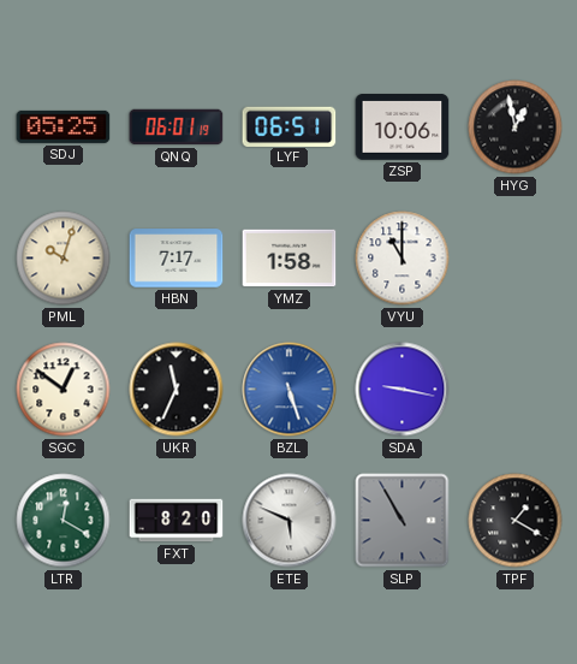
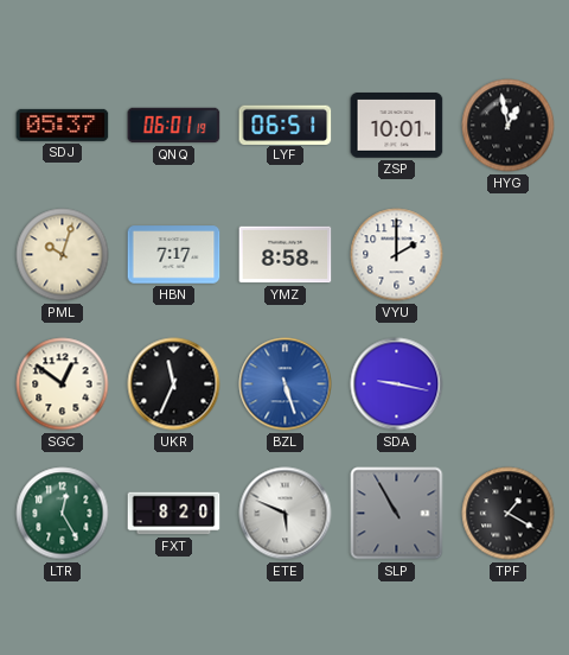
SDJ: 05:25 -> 05:37 (63, 125)
ZSP: 10:06 -> 10:01 (397, 126)
YMZ: 1:58 -> 8:58 (286, 255)
VYU: 11:00 -> 2:00 (397, 255)
LTR: 12:20 -> 12:25 (63, 514)
